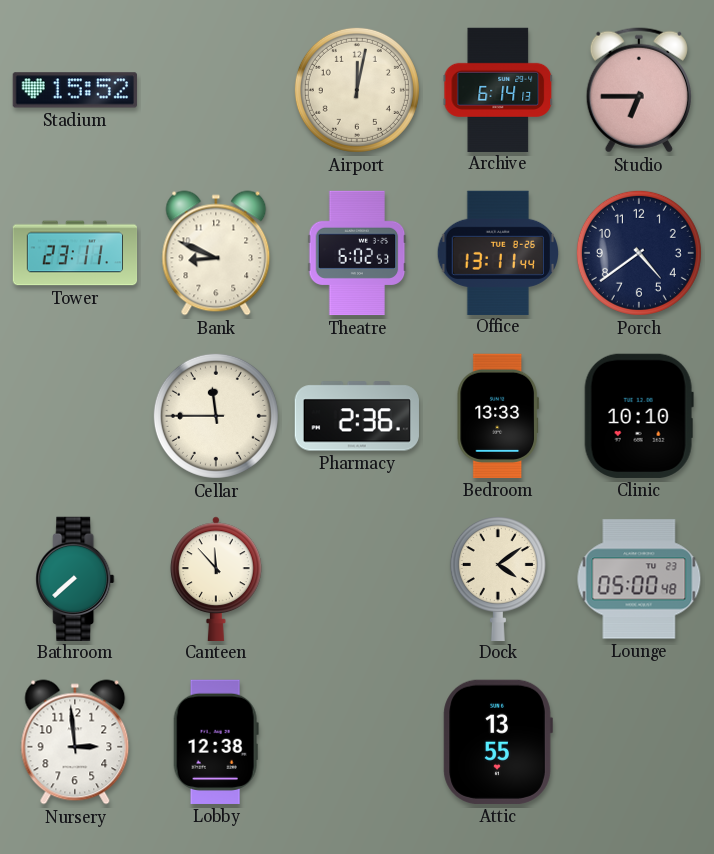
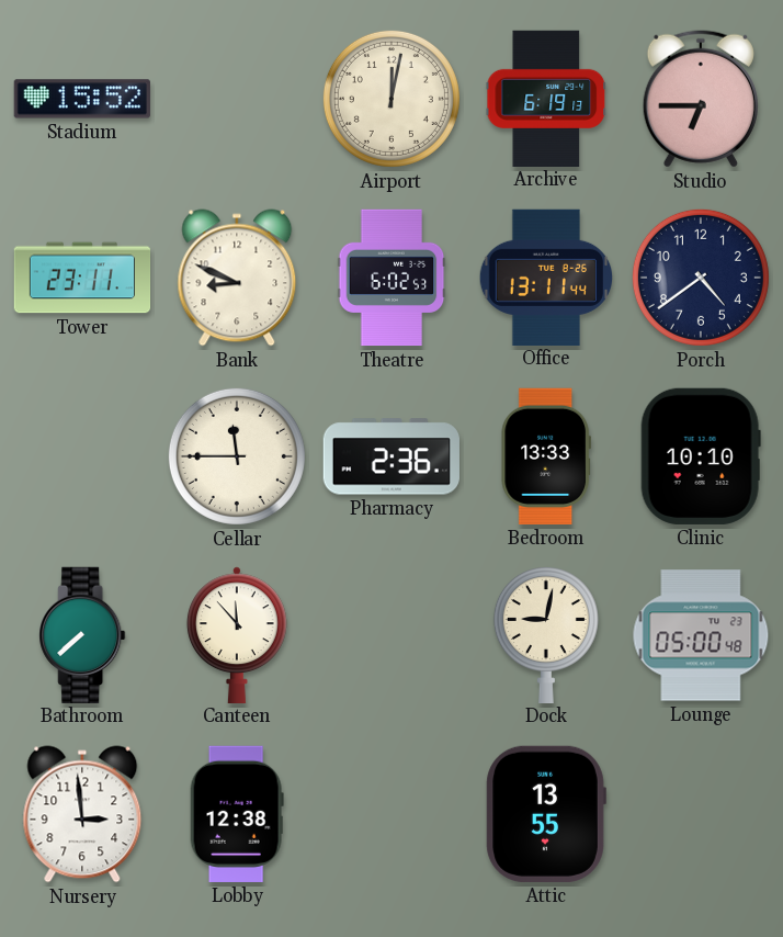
Archive: 6:14 -> 6:19 (546, 98)
Dock: 4:09 -> 9:02 (546, 635)
